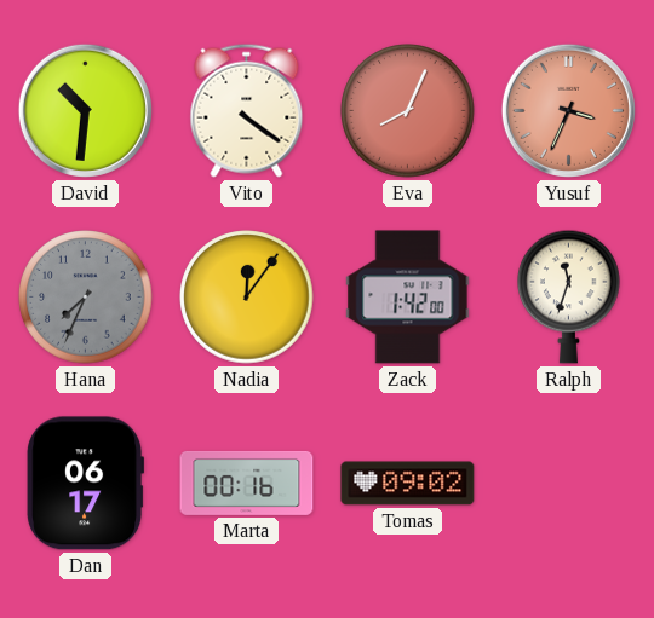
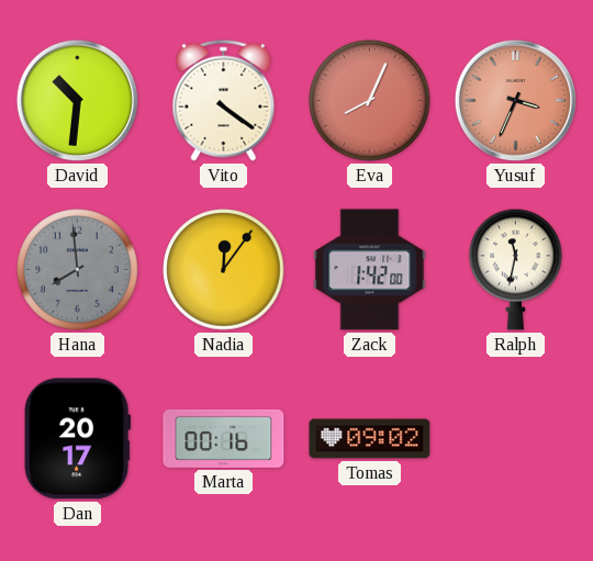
Hana: 7:34 -> 7:59 (78, 270)
Ralph: 11:33 -> 11:32 (516, 269)
Dan: 06:17 -> 20:17 (78, 439)
